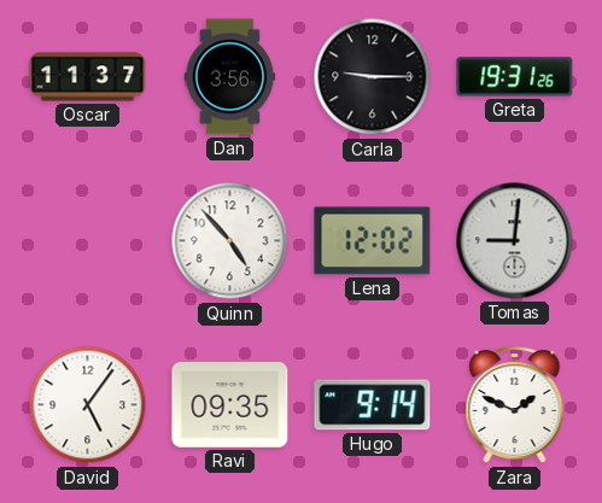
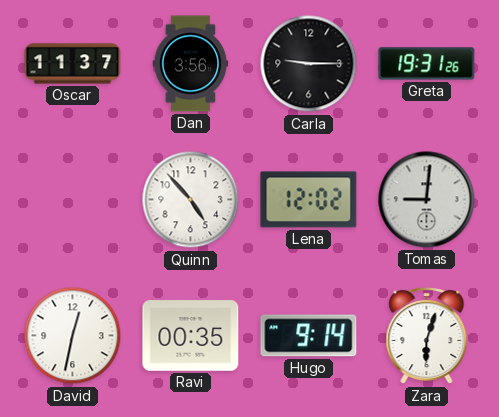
David: 5:06 -> 12:32 (73, 336)
Ravi: 09:35 -> 00:35 (191, 336)
Zara: 1:49 -> 6:03 (427, 336)
